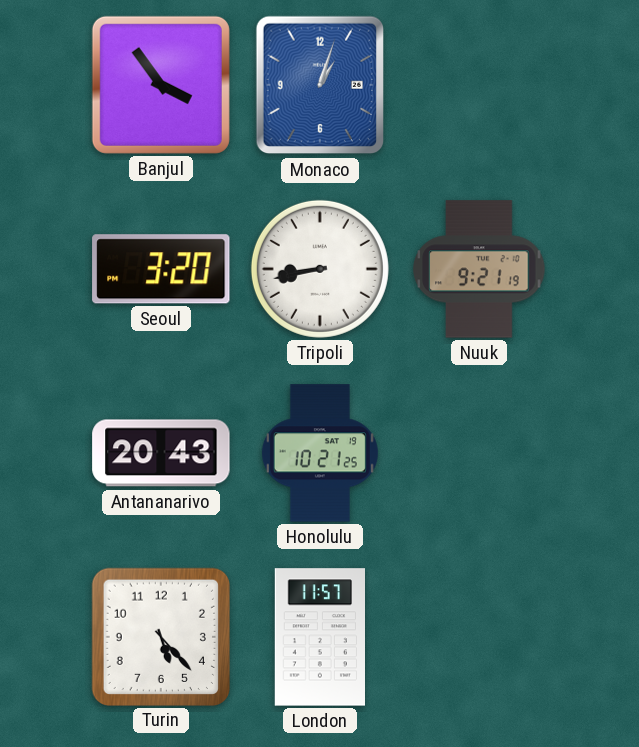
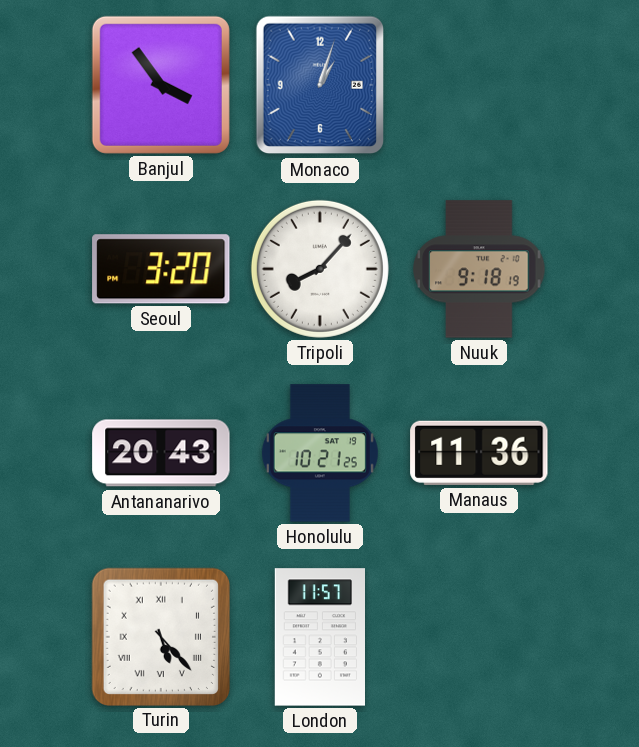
Tripoli: 8:43 -> 8:07 (320, 269)
Nuuk: 9:21 -> 9:18 (479, 269)
Manaus: none -> 11:36 (479, 453)
Turin numerals: Arabic -> Roman (160, 636)
